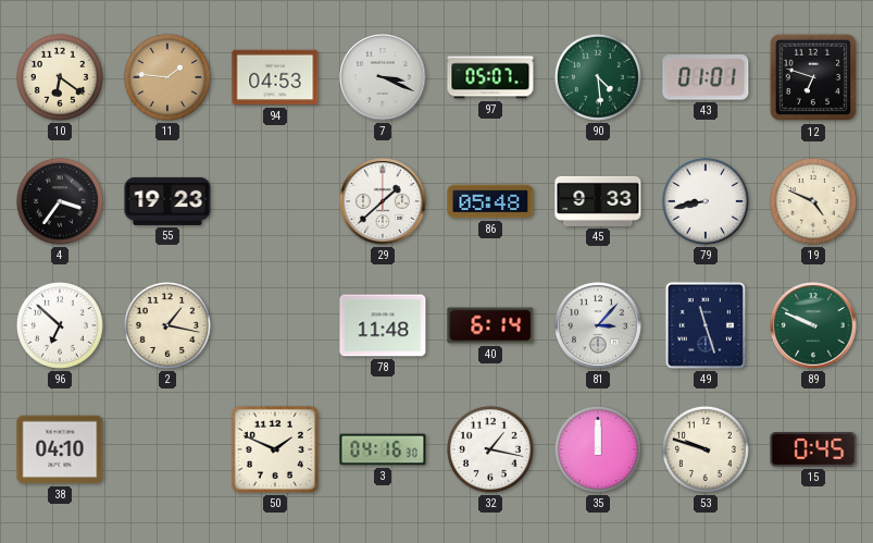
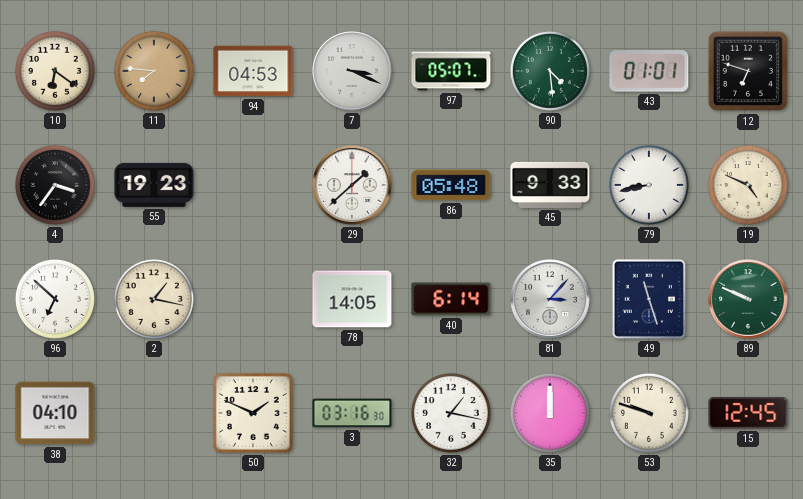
11: 1:46 -> 7:46 (154, 71)
78: 11:48 -> 14:05 (352, 299)
3: 04:16 -> 03:16 (352, 413)
15: 0:45 -> 12:45 (748, 413)
